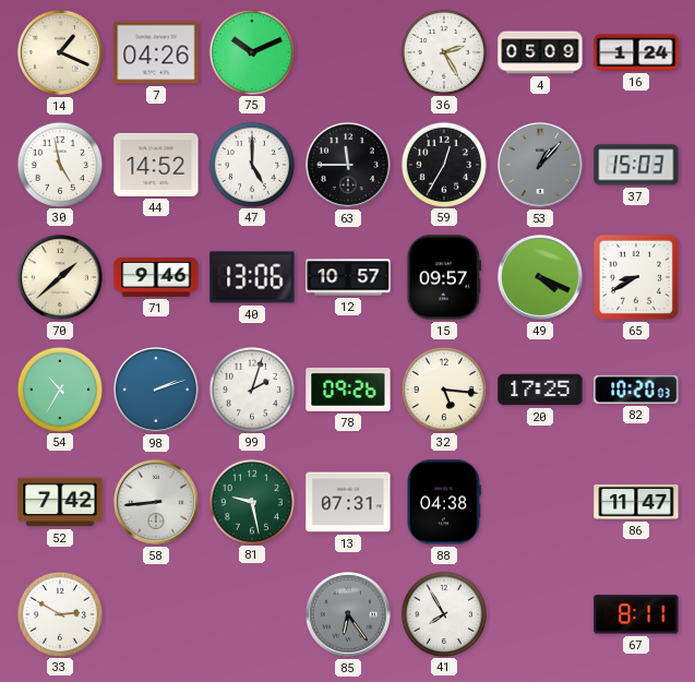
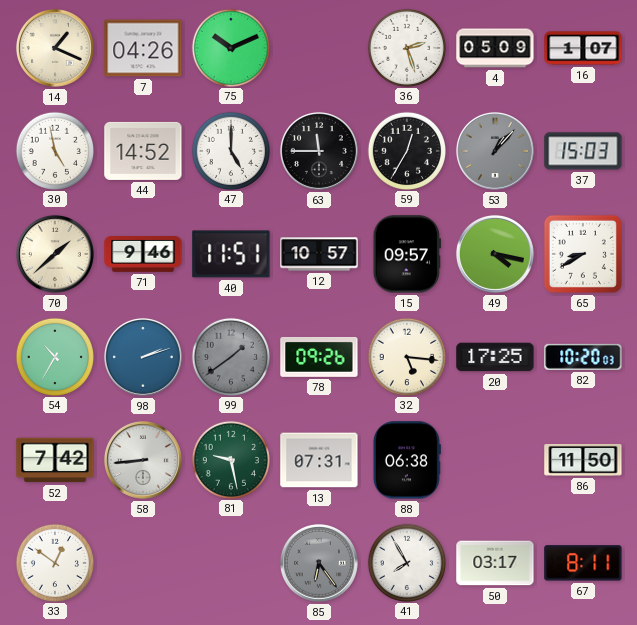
36: 2:25 -> 2:27 (406, 47)
16: 1:24 -> 1:07 (583, 48)
40: 13:06 -> 11:51 (231, 254)
49: 4:19 -> 4:17 (495, 254)
99: 2:03 -> 1:39 (230, 356)
99 dial: white -> grey (230, 356)
88: 04:38 -> 06:38 (406, 460)
86: 11:47 -> 11:50 (583, 460)
33: 2:50 -> 12:51 (54, 562)
50: none -> 03:17 (495, 563)
